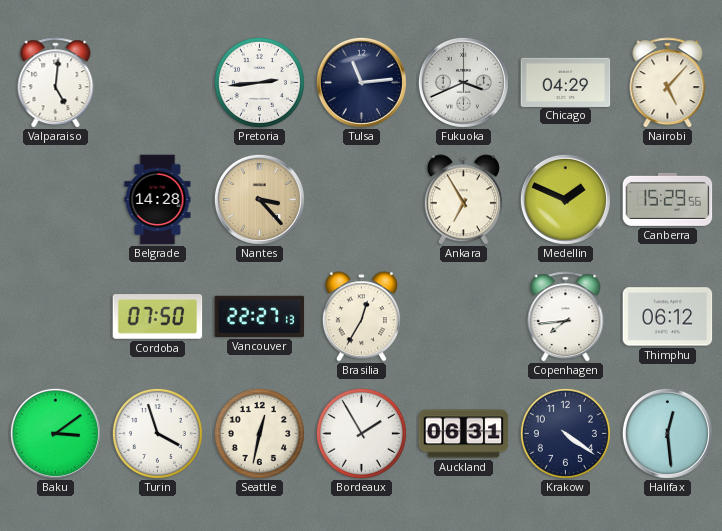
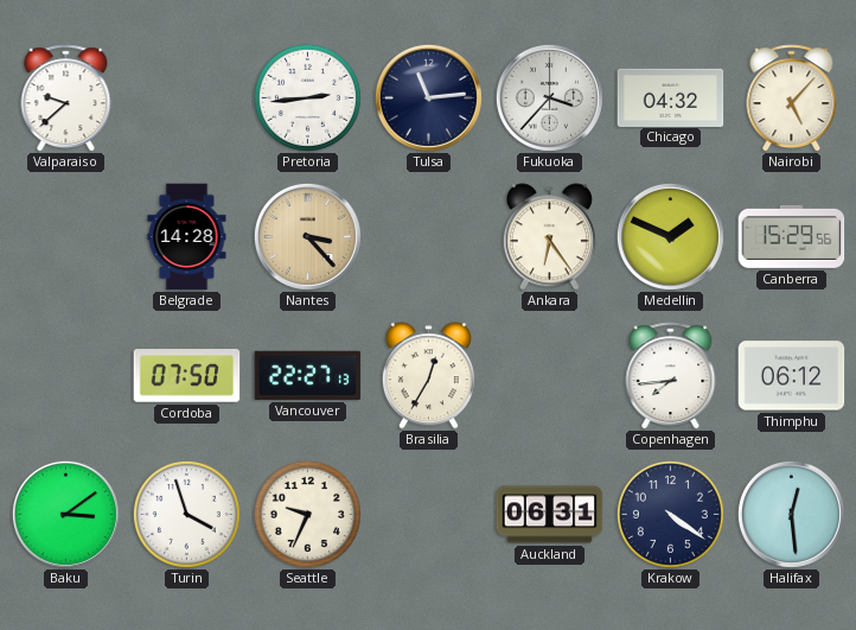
Valparaiso: 5:01 -> 9:38 (66, 98)
Fukuoka: 3:41 -> 3:37 (549, 97)
Chicago: 04:29 -> 04:32 (671, 97)
Ankara: 6:55 -> 6:24 (549, 237)
Seattle: 12:32 -> 9:34 (307, 514)
Bordeaux: 1:55 -> none (361, 433)
